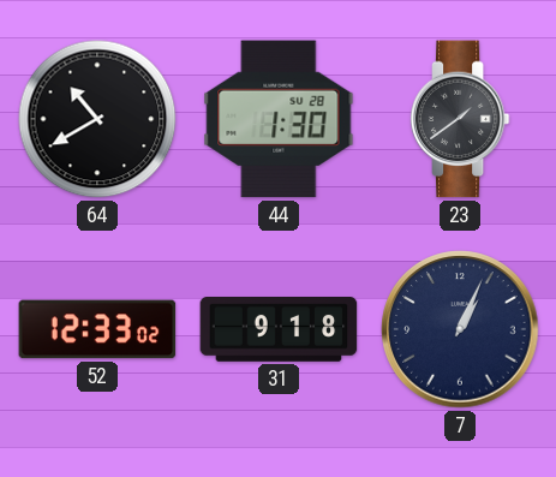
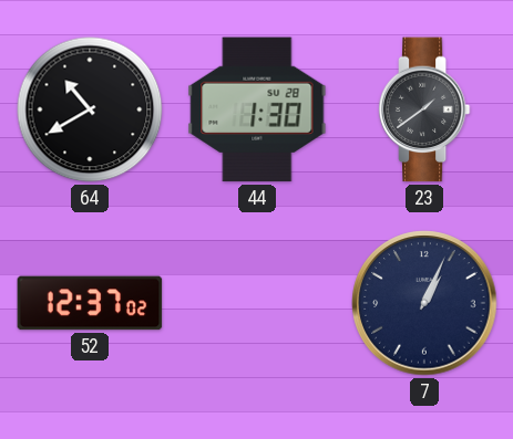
52: 12:33 -> 12:37 (90, 303)
31: 9:18 -> none (279, 329)
